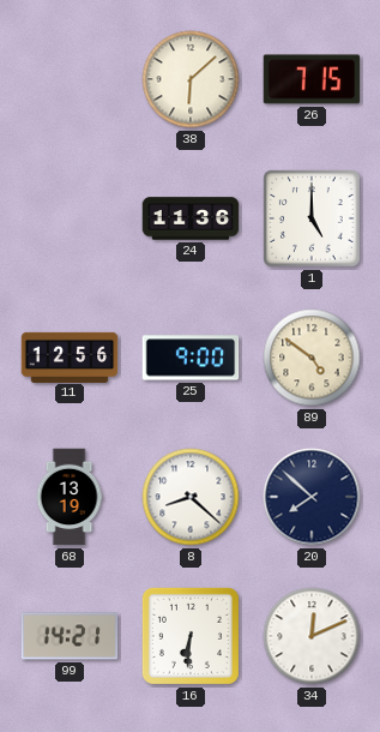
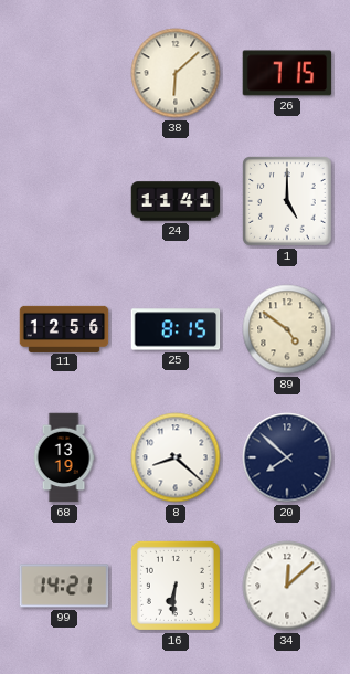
24: 11:36 -> 11:41 (176, 201)
25: 9:00 -> 8:15 (176, 329)
34: 12:11 -> 12:08 (287, 586)
